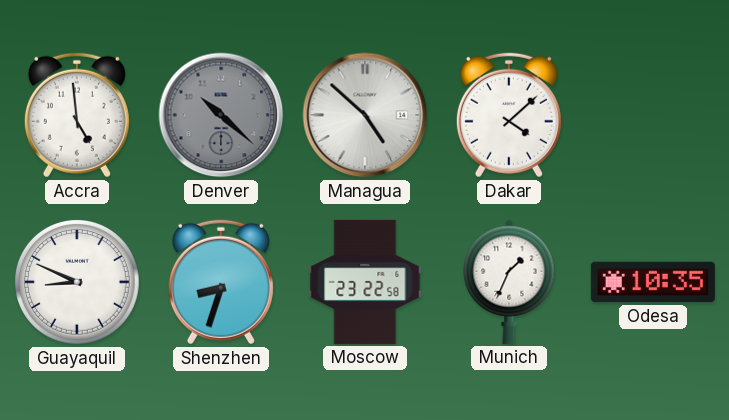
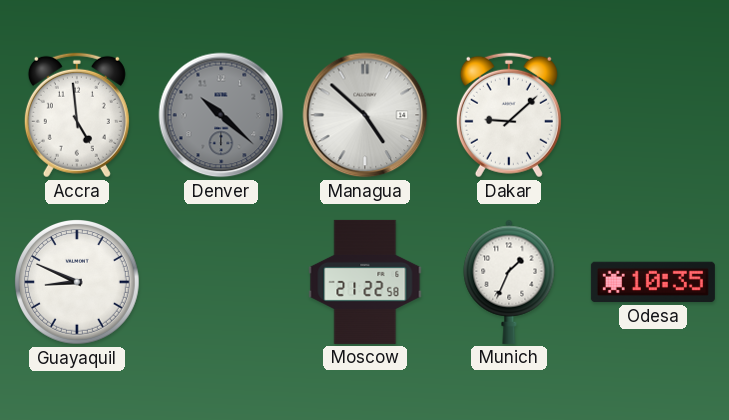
Dakar: 4:08 -> 9:08 (509, 115)
Shenzhen: 8:33 -> none (221, 282)
Moscow: 23:22 -> 21:22 (365, 282)
